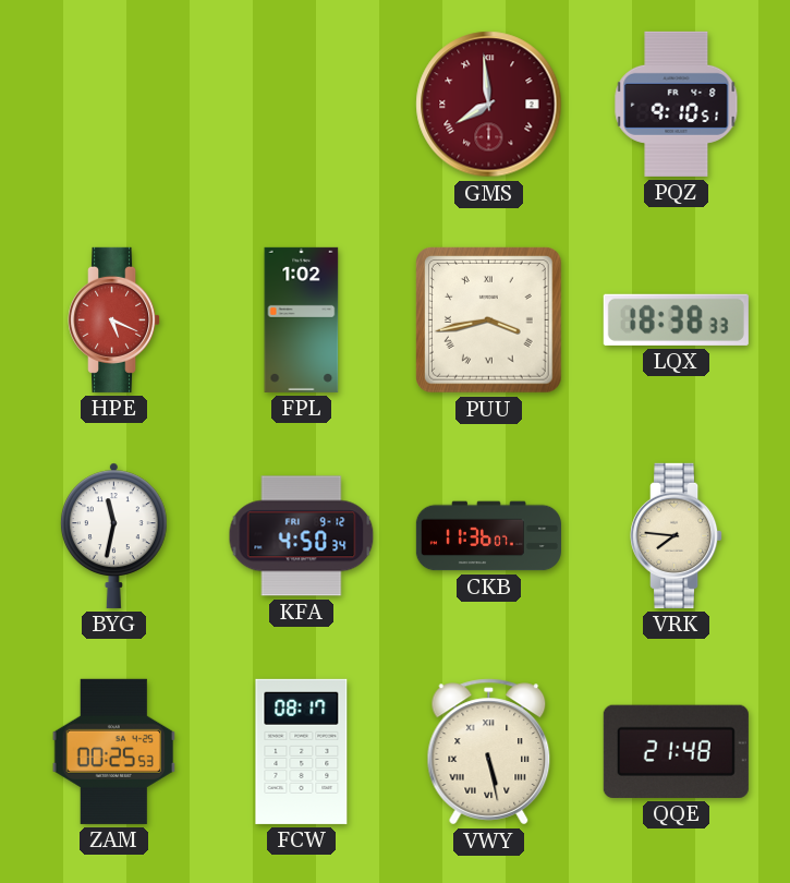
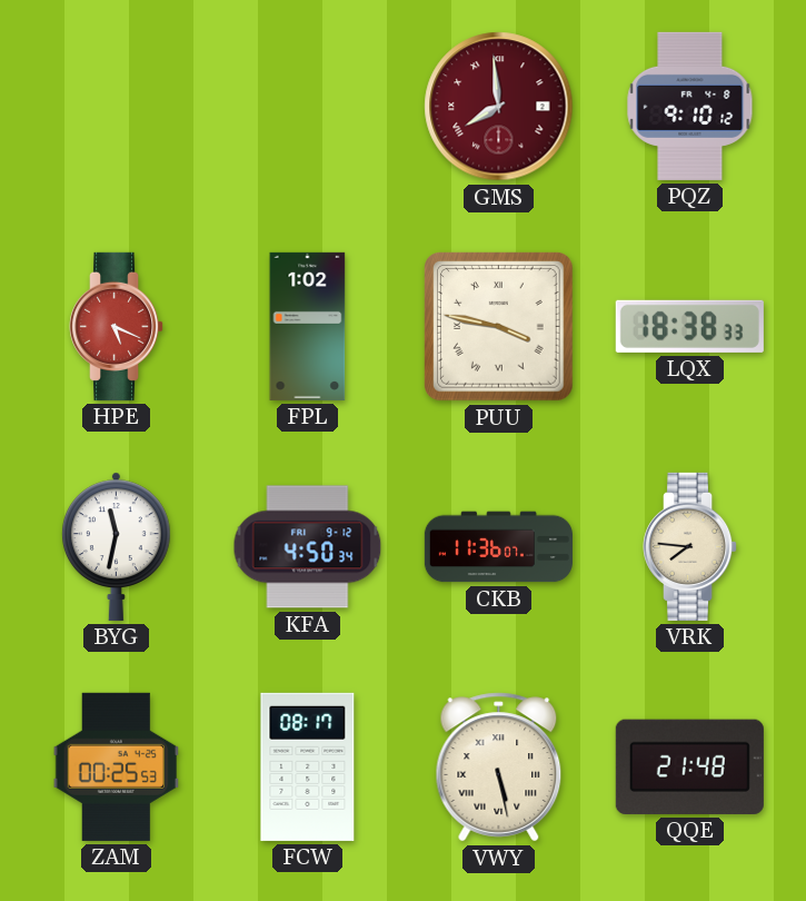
PQZ: 9:10:51 -> 9:10:12 (690, 106)
PUU: 3:43 -> 3:47 (499, 327)
